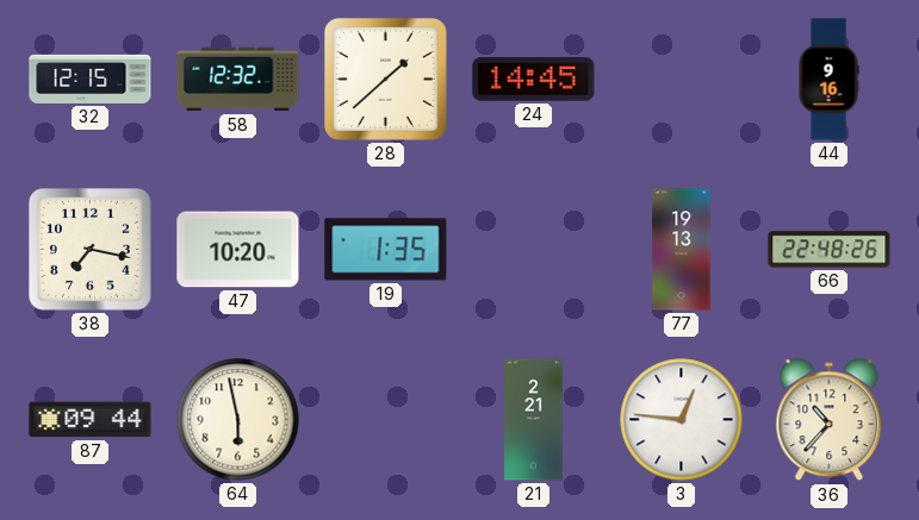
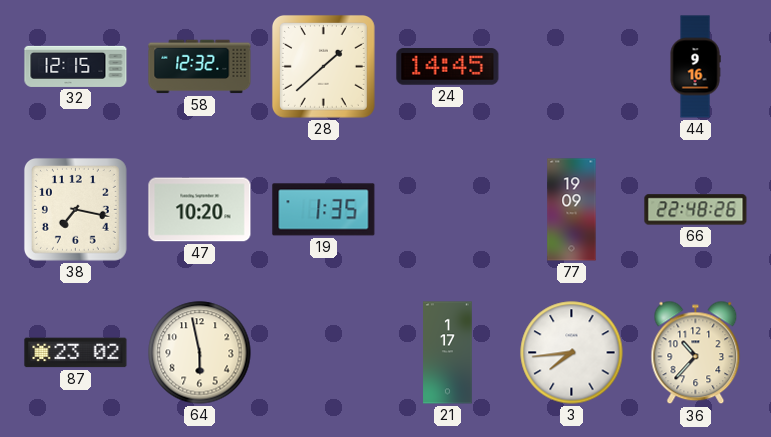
77: 19:13 -> 19:09 (572, 210)
87: 09:44 -> 23:02 (76, 353)
21: 2:21 -> 1:17 (448, 353)
3: 12:46 -> 7:44 (572, 353)
